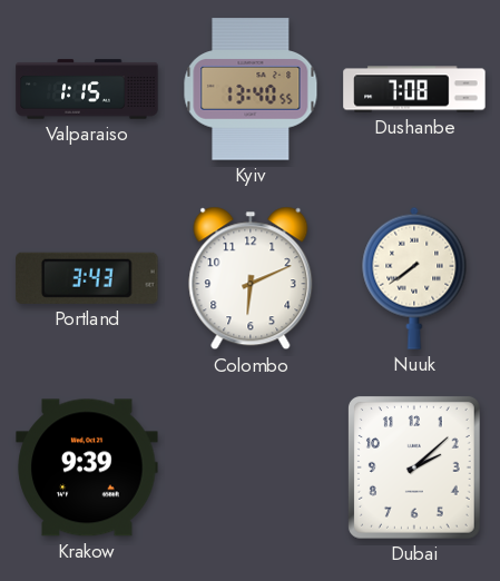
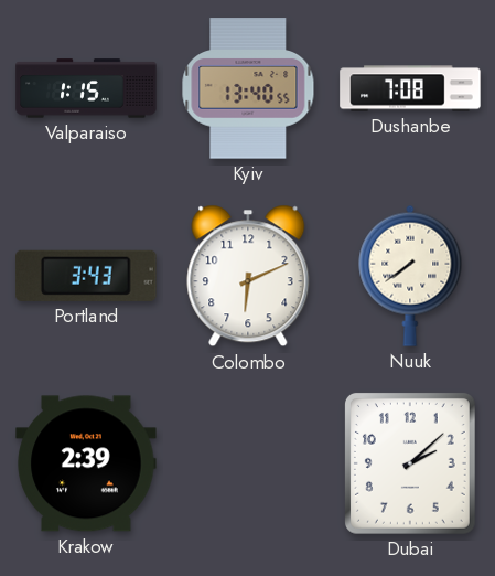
Krakow: 9:39 -> 2:39 (86, 463)
